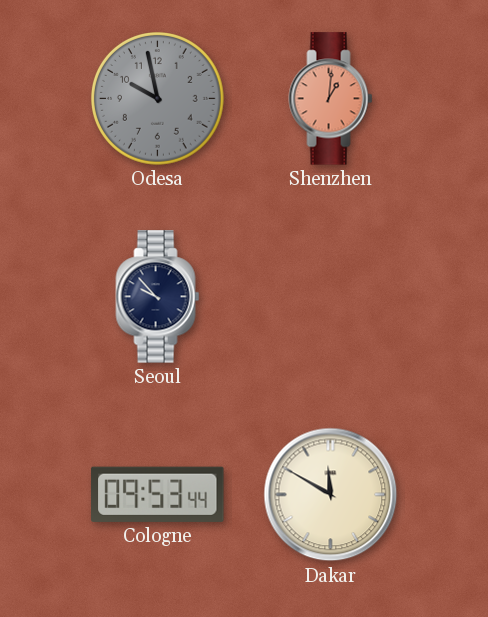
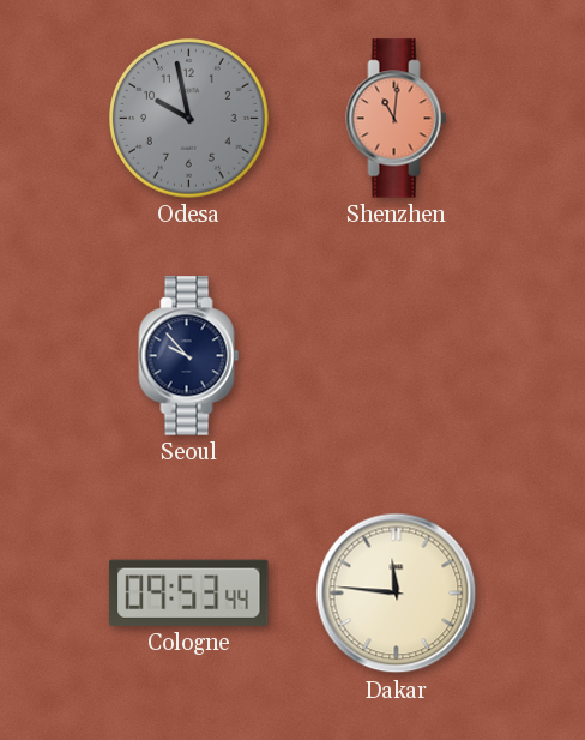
Shenzhen: 1:01 -> 11:01 (397, 119)
Dakar: 11:50 -> 11:46 (397, 594)
